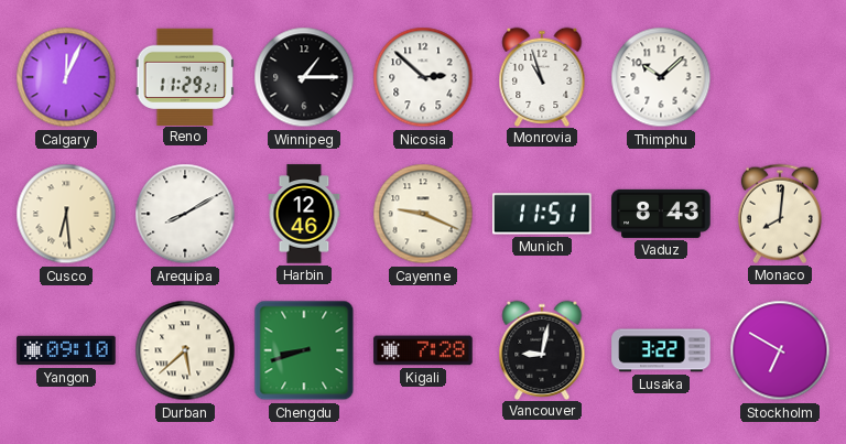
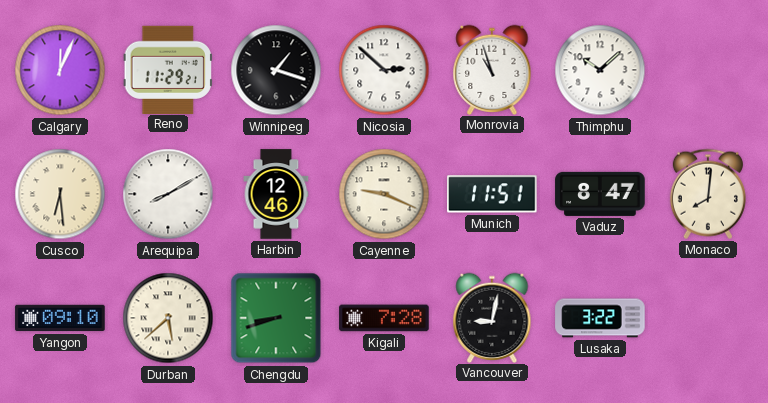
Winnipeg: 1:15 -> 1:18 (276, 70)
Vaduz: 8:43 -> 8:47 (600, 194)
Stockholm: 6:50 -> none (780, 350)
